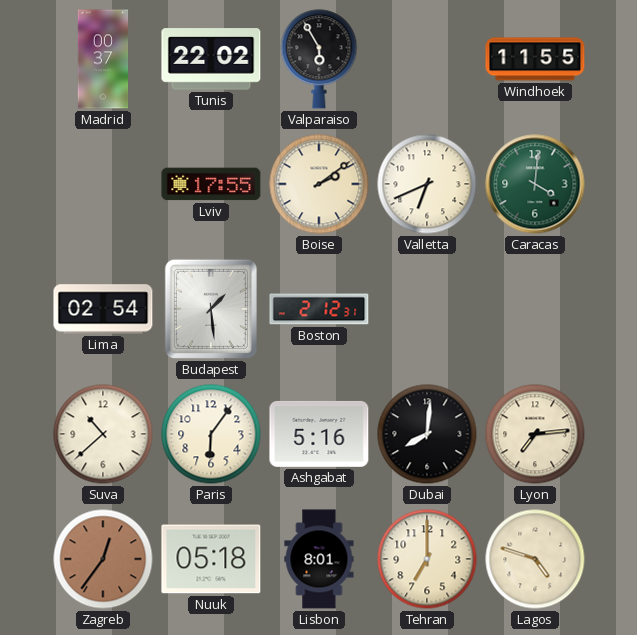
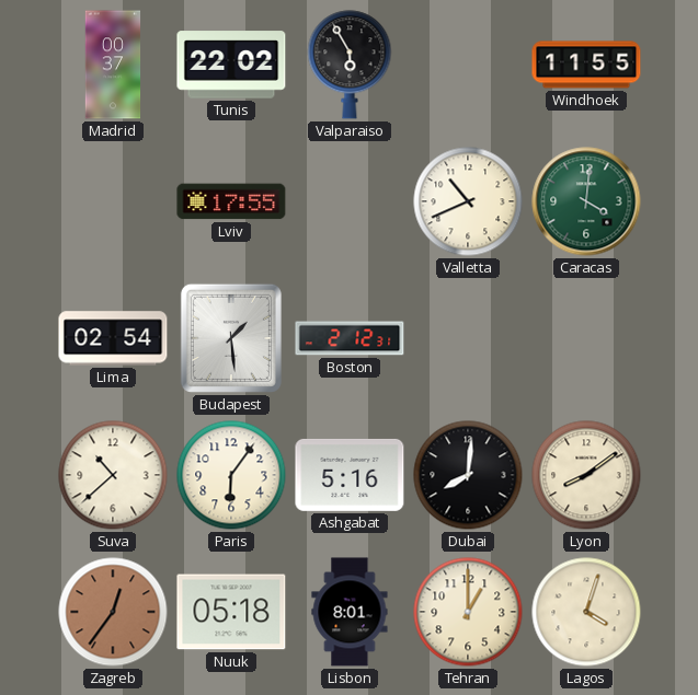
Boise: 2:09 -> none (319, 184)
Valletta: 6:41 -> 10:41 (468, 201)
Lyon: 7:14 -> 8:09 (586, 475)
Tehran: 7:00 -> 1:00 (468, 612)
Lagos: 4:48 -> 4:03 (586, 612)
